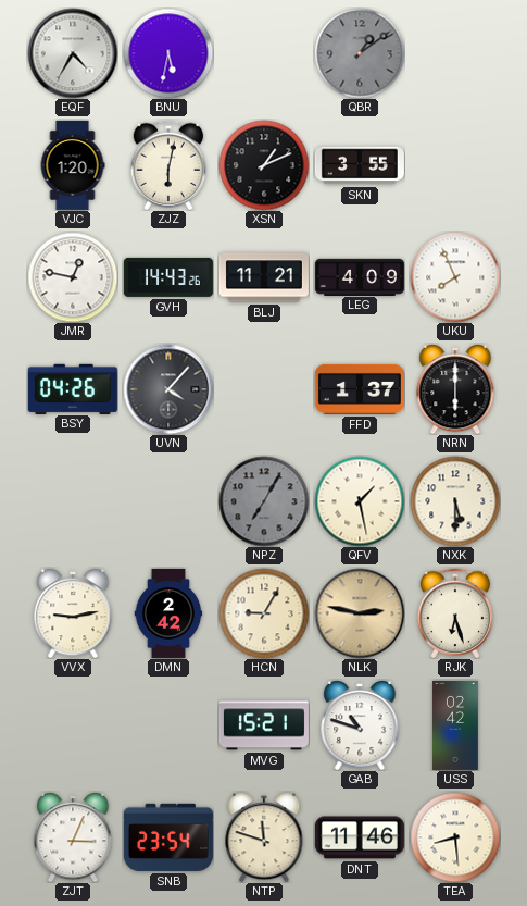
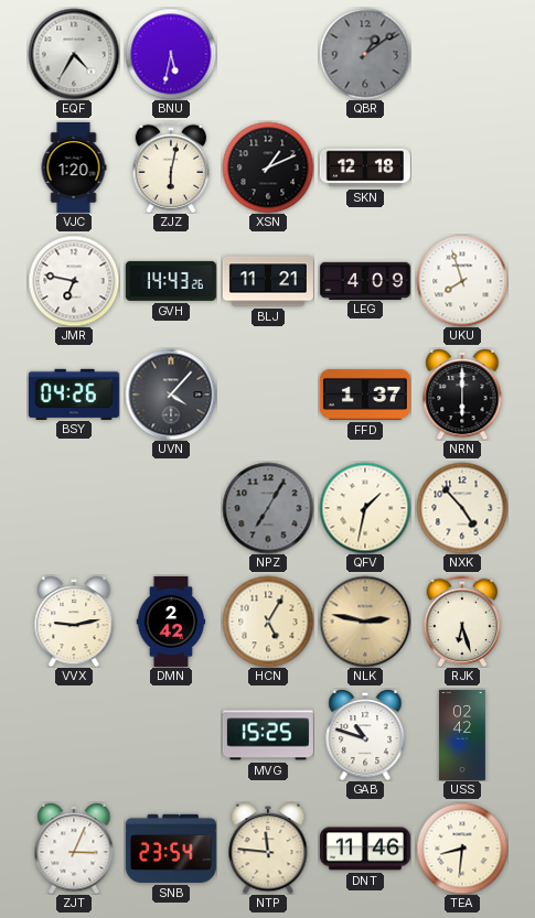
SKN: 3:55 -> 12:18 (365, 168)
JMR: 12:47 -> 6:47 (74, 281)
UKU: 7:56 -> 7:57 (462, 281)
QFV: 1:28 -> 1:32 (365, 508)
NXK: 5:30 -> 4:53 (462, 508)
HCN: 9:05 -> 5:05 (268, 622)
MVG: 15:21 -> 15:25 (268, 735)
NTP: 11:48 -> 11:46 (268, 849)
TEA: 8:29 -> 8:31 (462, 849)
